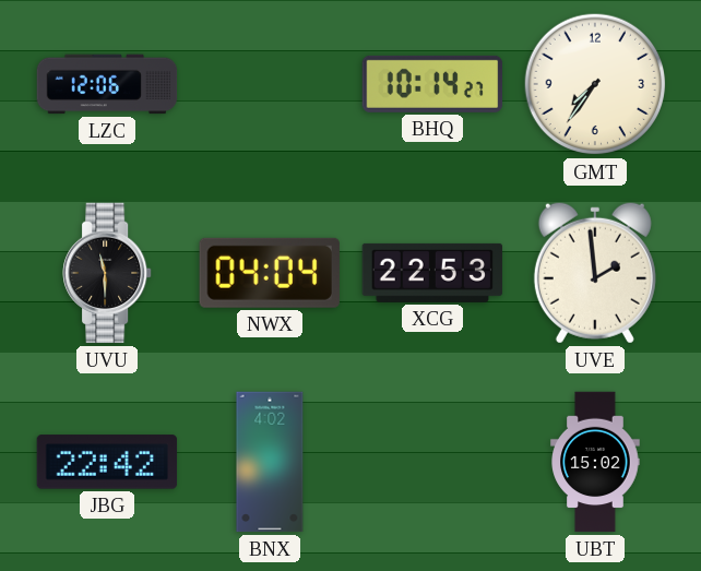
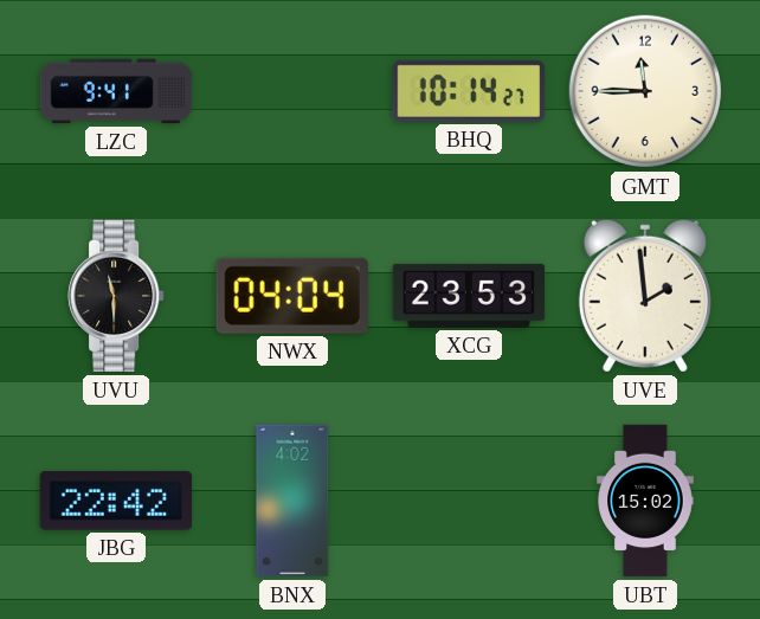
LZC: 12:06 -> 9:41 (116, 91)
GMT: 7:36 -> 11:45 (645, 91)
XCG: 22:53 -> 23:53 (469, 296)
